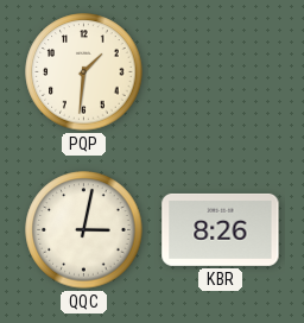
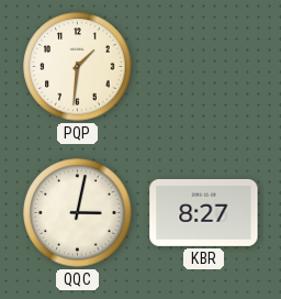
KBR: 8:26 -> 8:27 (204, 212)
